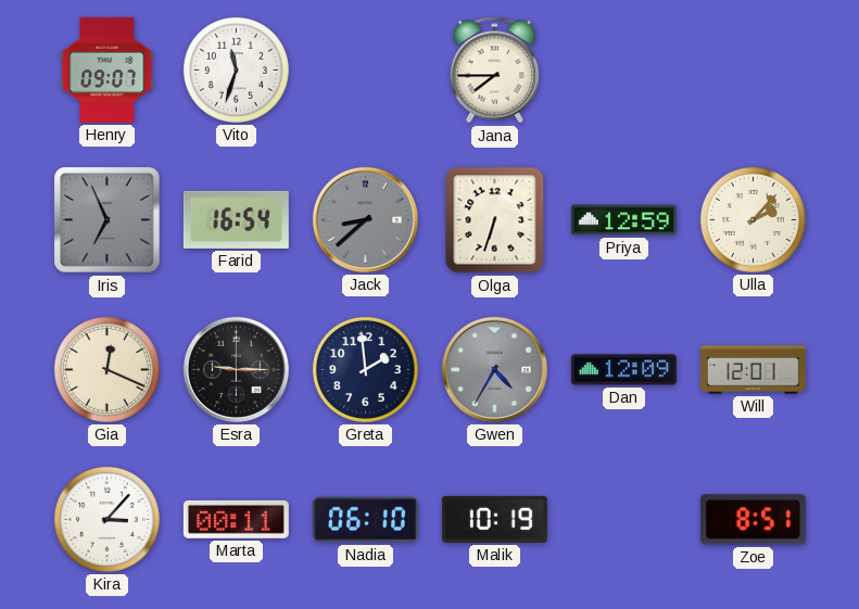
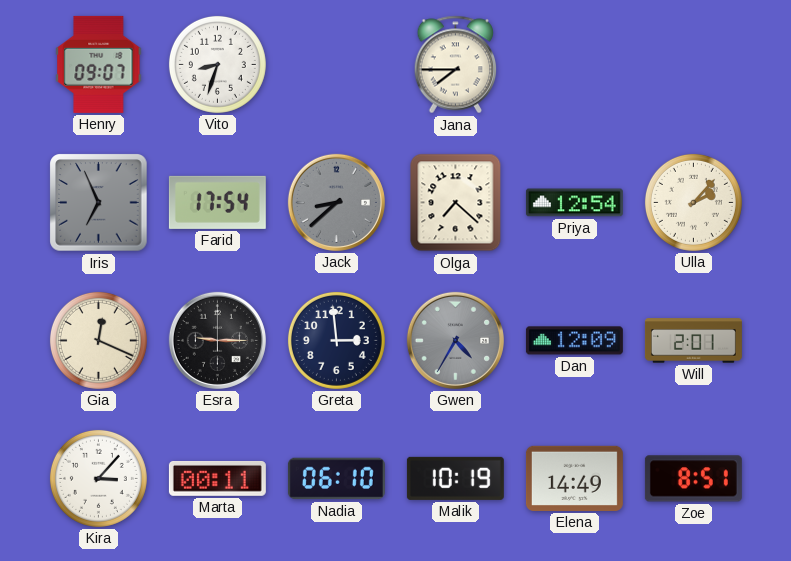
Vito: 11:33 -> 8:33 (217, 64)
Farid: 16:54 -> 17:54 (217, 202)
Olga: 6:33 -> 7:22 (456, 203)
Priya: 12:59 -> 12:54 (574, 203)
Greta: 1:59 -> 2:59 (336, 340)
Will: 12:01 -> 2:01 (693, 341)
Elena: none -> 14:49 (574, 478)
